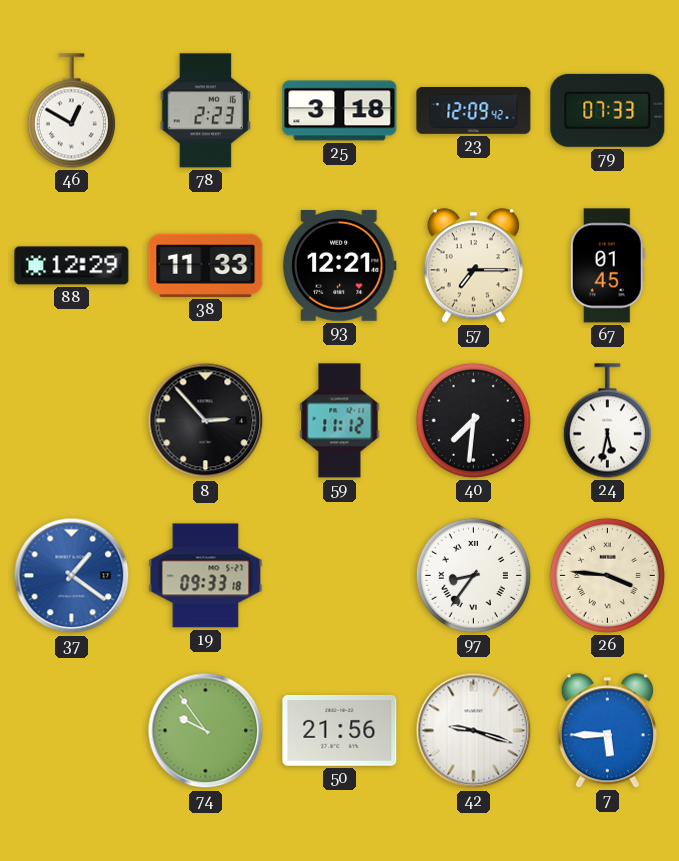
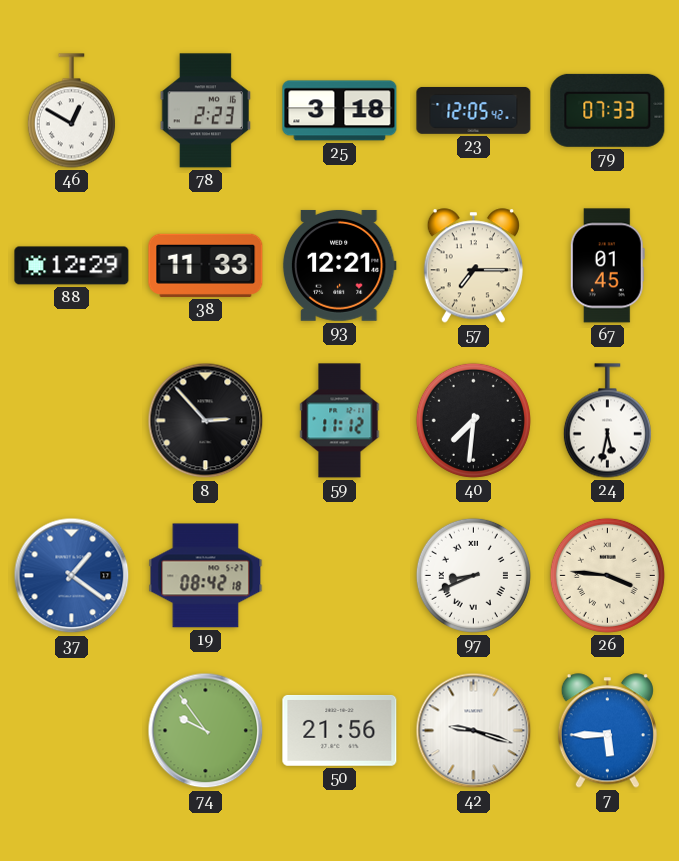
23: 12:09 -> 12:05 (474, 110)
19: 09:33 -> 08:42 (206, 576)
97: 8:36 -> 8:41 (473, 575)
